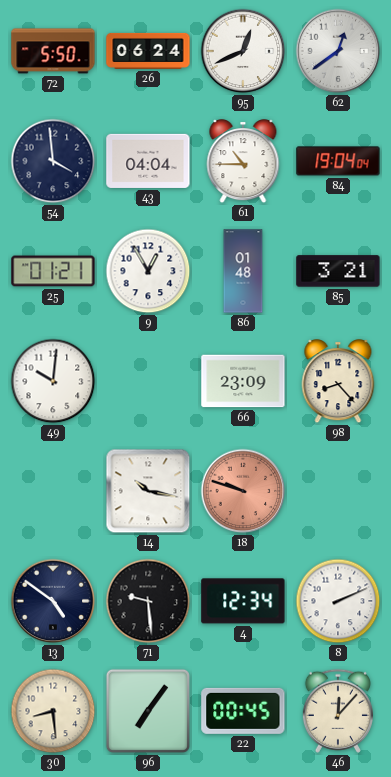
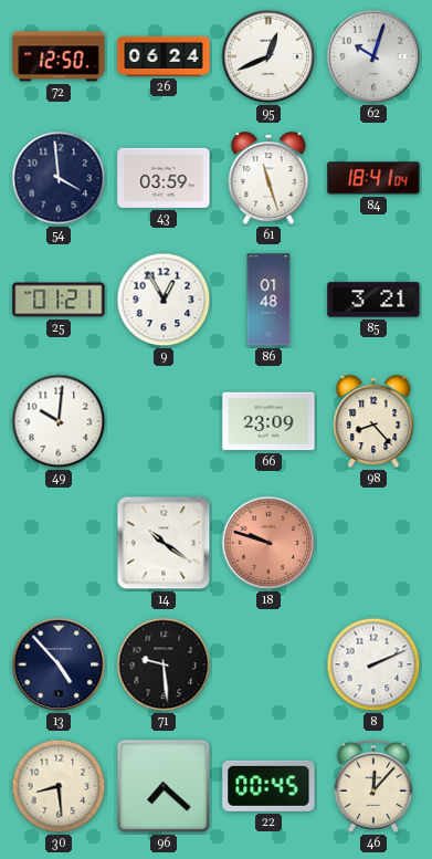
72: 5:50 -> 12:50 (59, 56)
62: 12:39 -> 10:03 (373, 56)
43: 04:04 -> 03:59 (164, 178)
61: 10:45 -> 11:27 (268, 179)
84: 19:04 -> 18:41 (373, 178)
14: 10:17 -> 10:21 (164, 543)
13: 4:51 -> 4:53 (59, 664)
4: 12:34 -> none (243, 601)
96: 7:06 -> 7:22 (164, 786)
